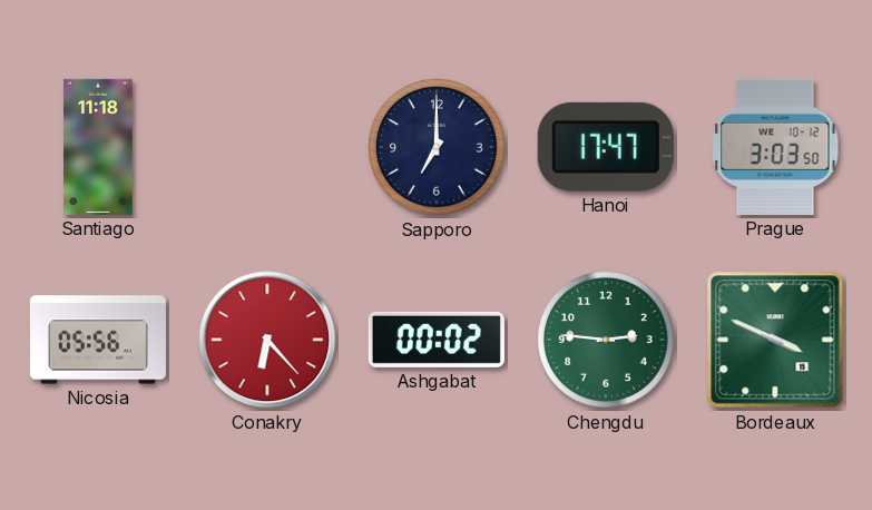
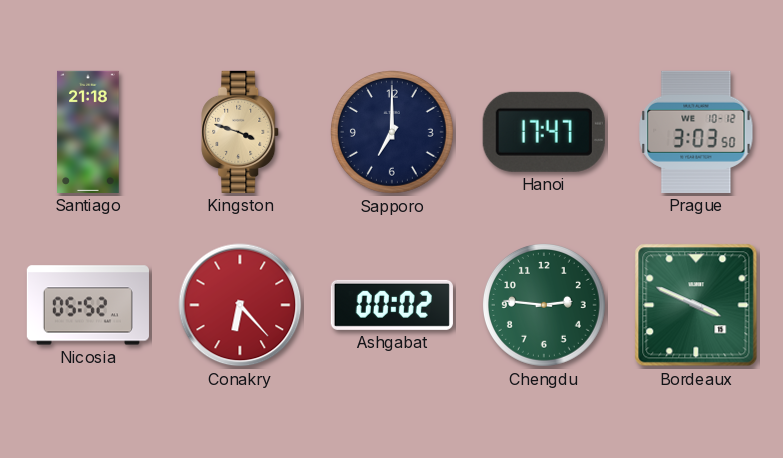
Santiago: 11:18 -> 21:18 (88, 132)
Kingston: none -> 3:48 (241, 132)
Nicosia: 05:56 -> 05:52 (88, 305)
